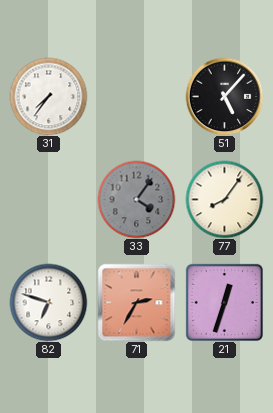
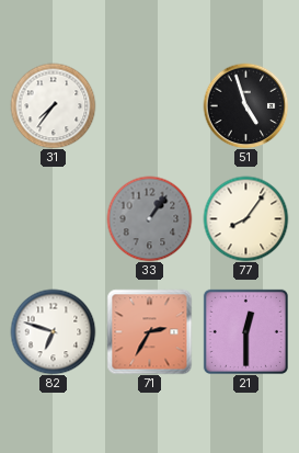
51: 5:07 -> 4:57 (245, 105)
33: 4:06 -> 1:06 (149, 218)
21: 12:33 -> 12:30 (245, 331)
